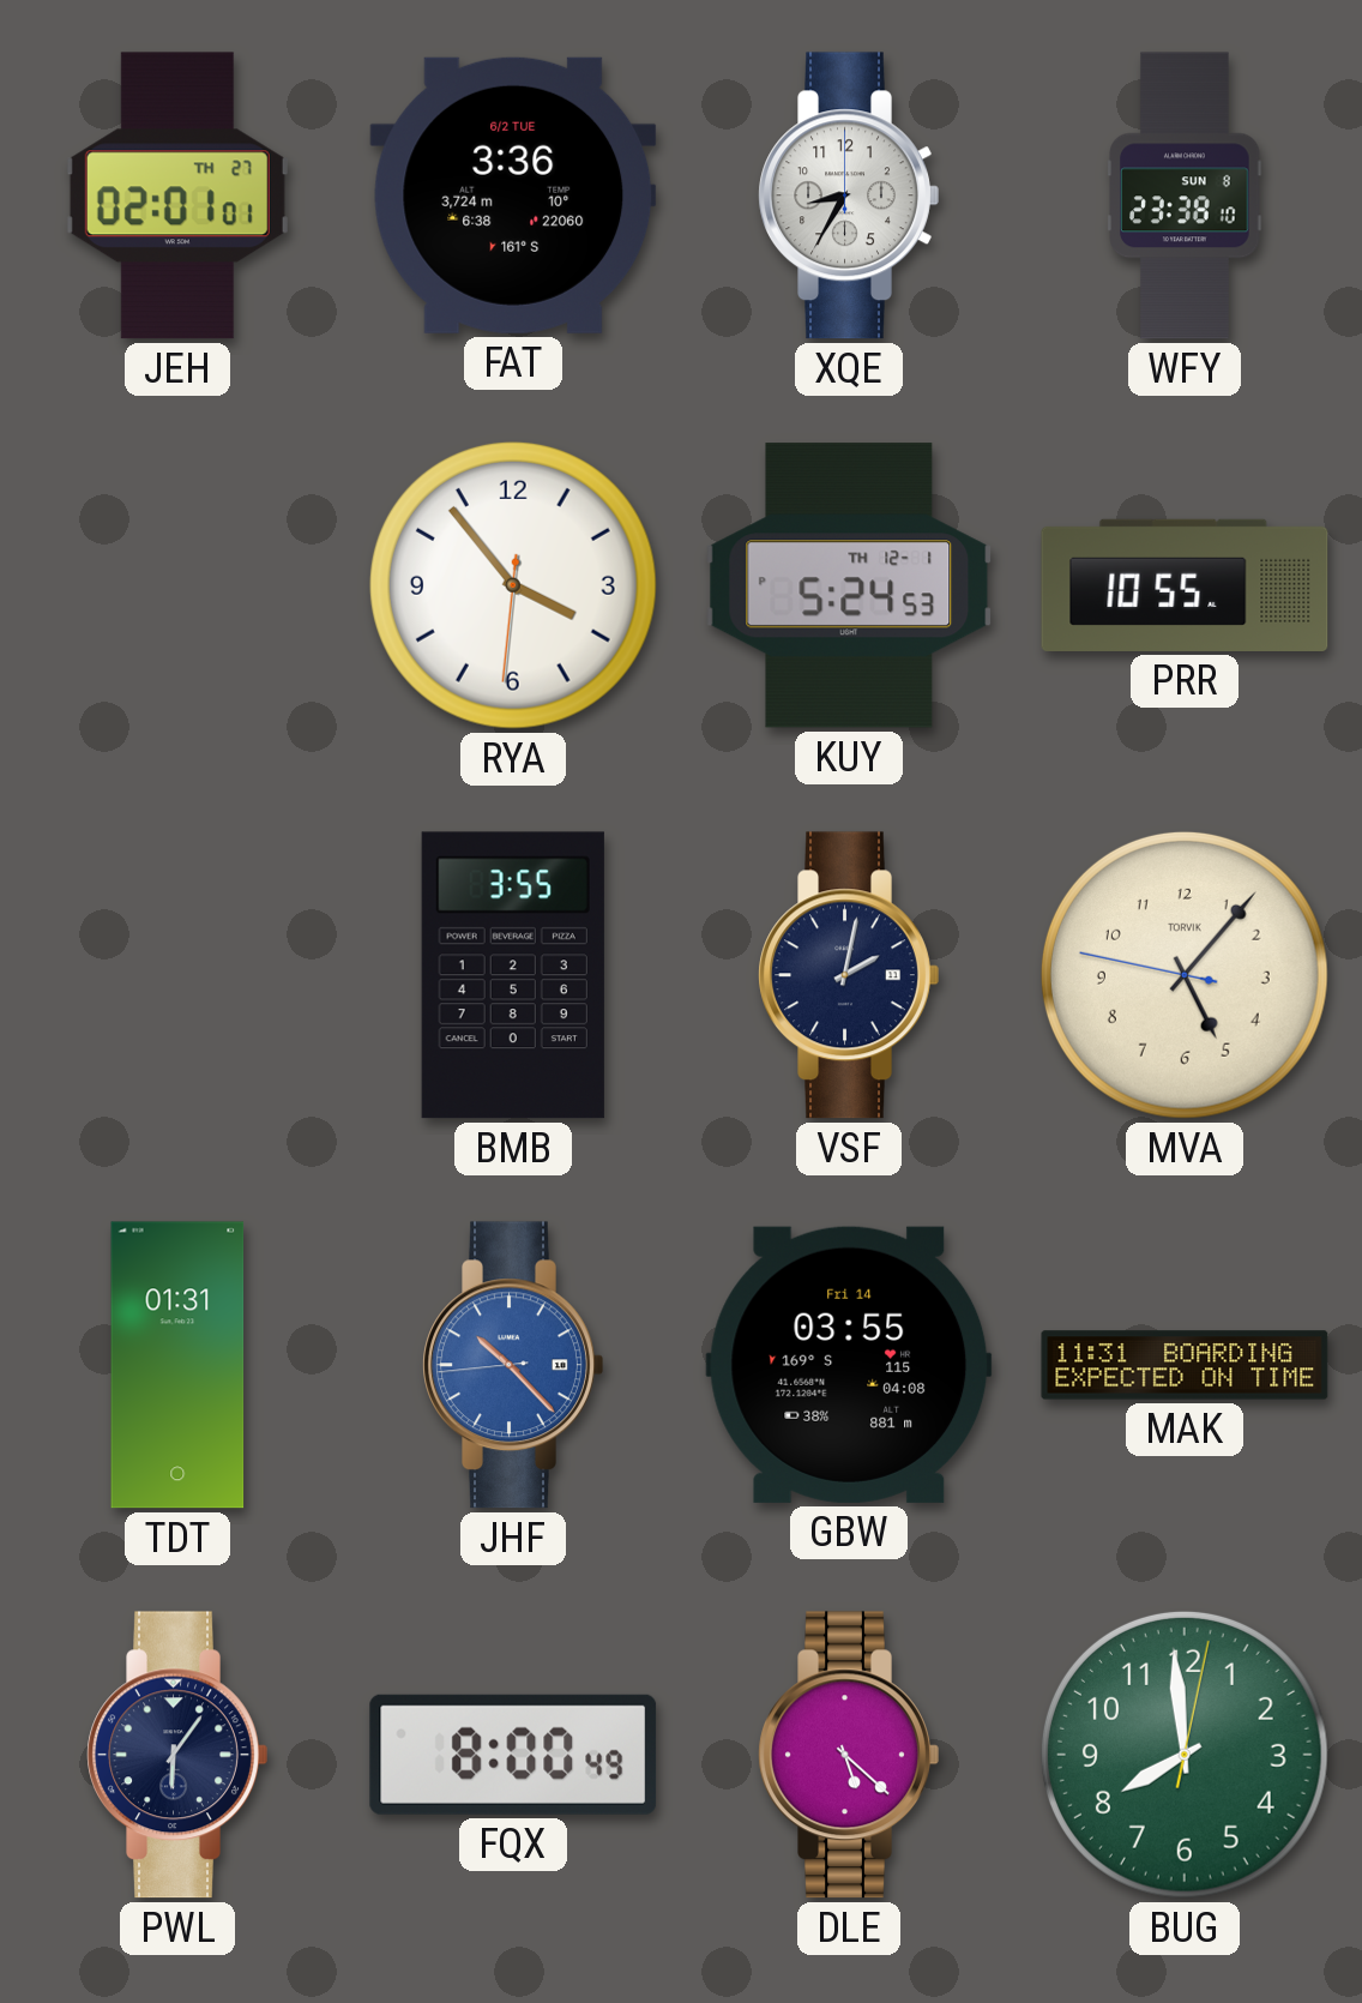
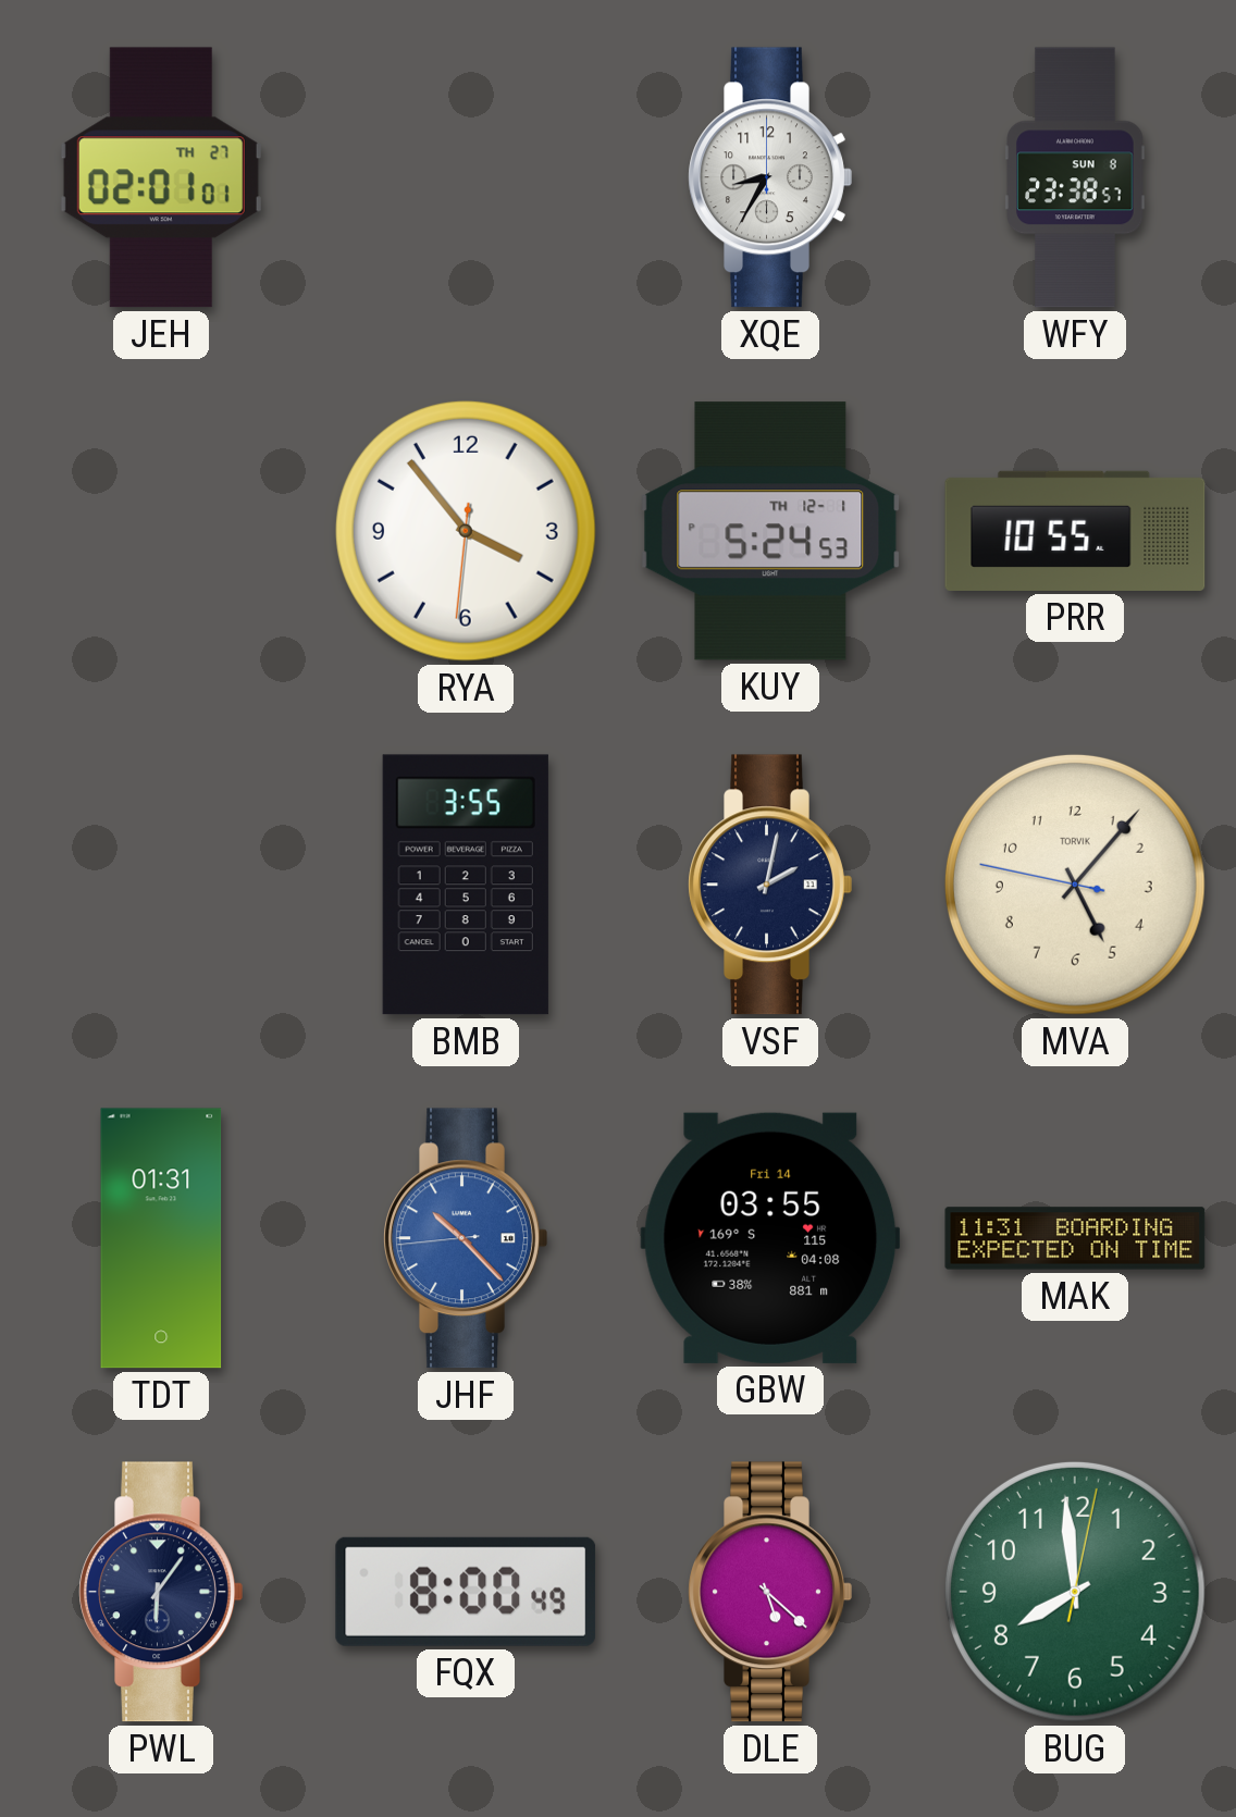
FAT: 3:36 -> none (513, 196)
WFY: 23:38:10 -> 23:38:57 (1075, 177)
